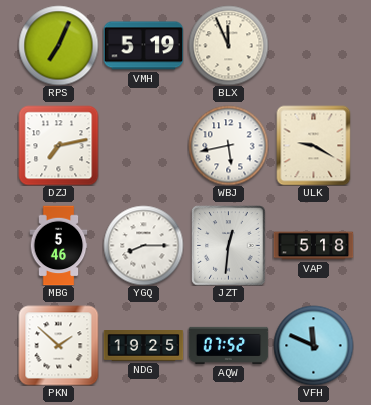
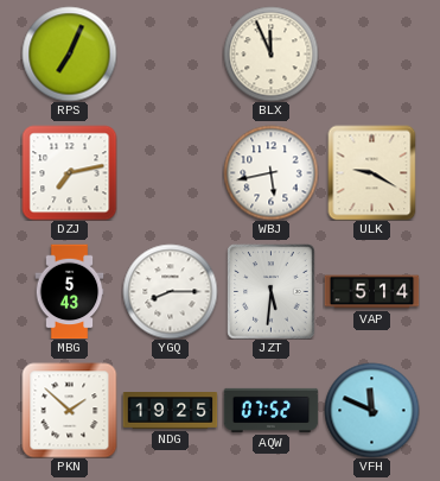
VMH: 5:19 -> none (143, 46)
MBG: 5:46 -> 5:43 (70, 291)
JZT: 12:31 -> 5:31 (272, 291)
VAP: 5:18 -> 5:14 (371, 292)
